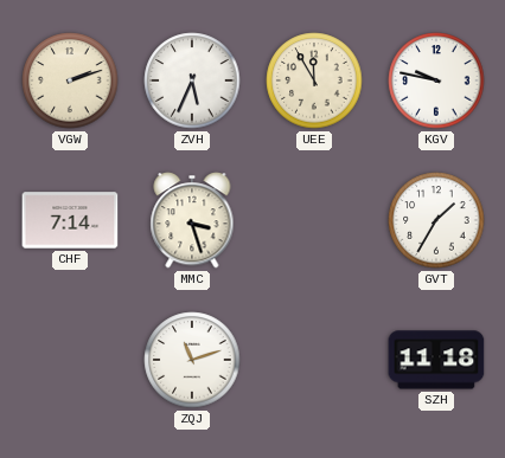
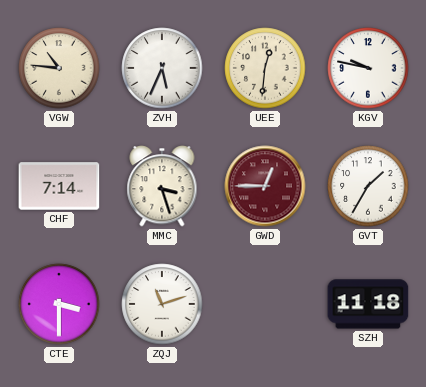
VGW: 2:12 -> 10:46 (59, 68)
UEE: 11:55 -> 12:31 (265, 68)
GWD: none -> 12:45 (265, 186)
CTE: none -> 3:30 (59, 304)
